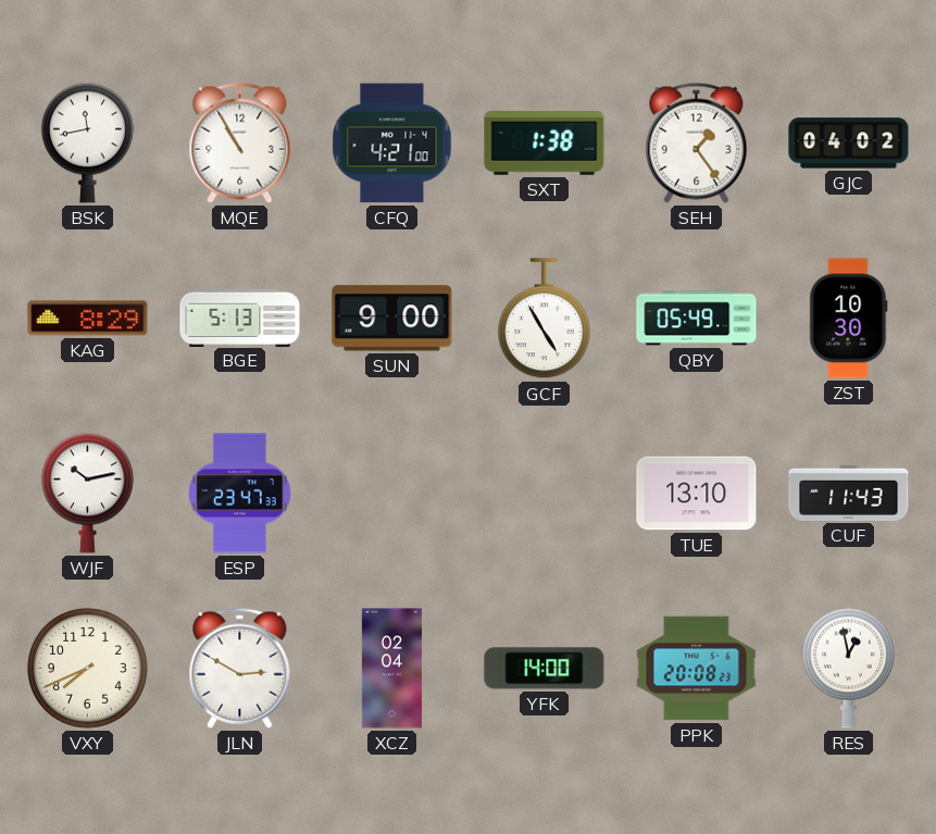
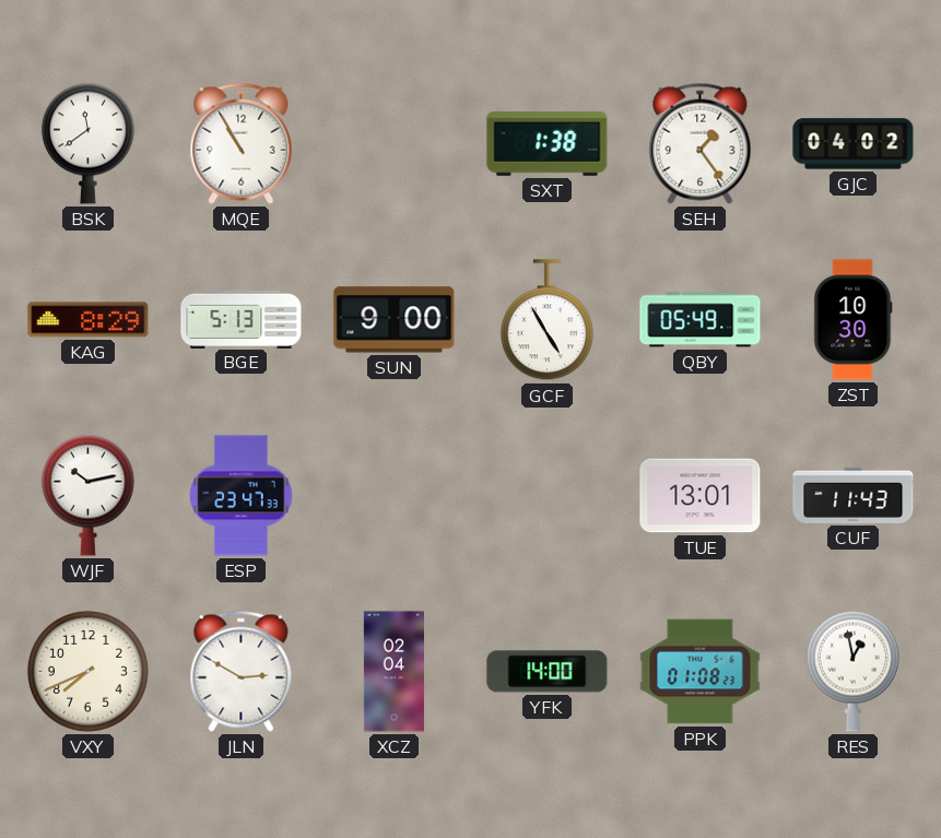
BSK: 11:43 -> 11:39 (87, 143)
CFQ: 4:21 -> none (392, 144)
TUE: 13:10 -> 13:01 (701, 496)
PPK: 20:08 -> 01:08 (701, 672)
